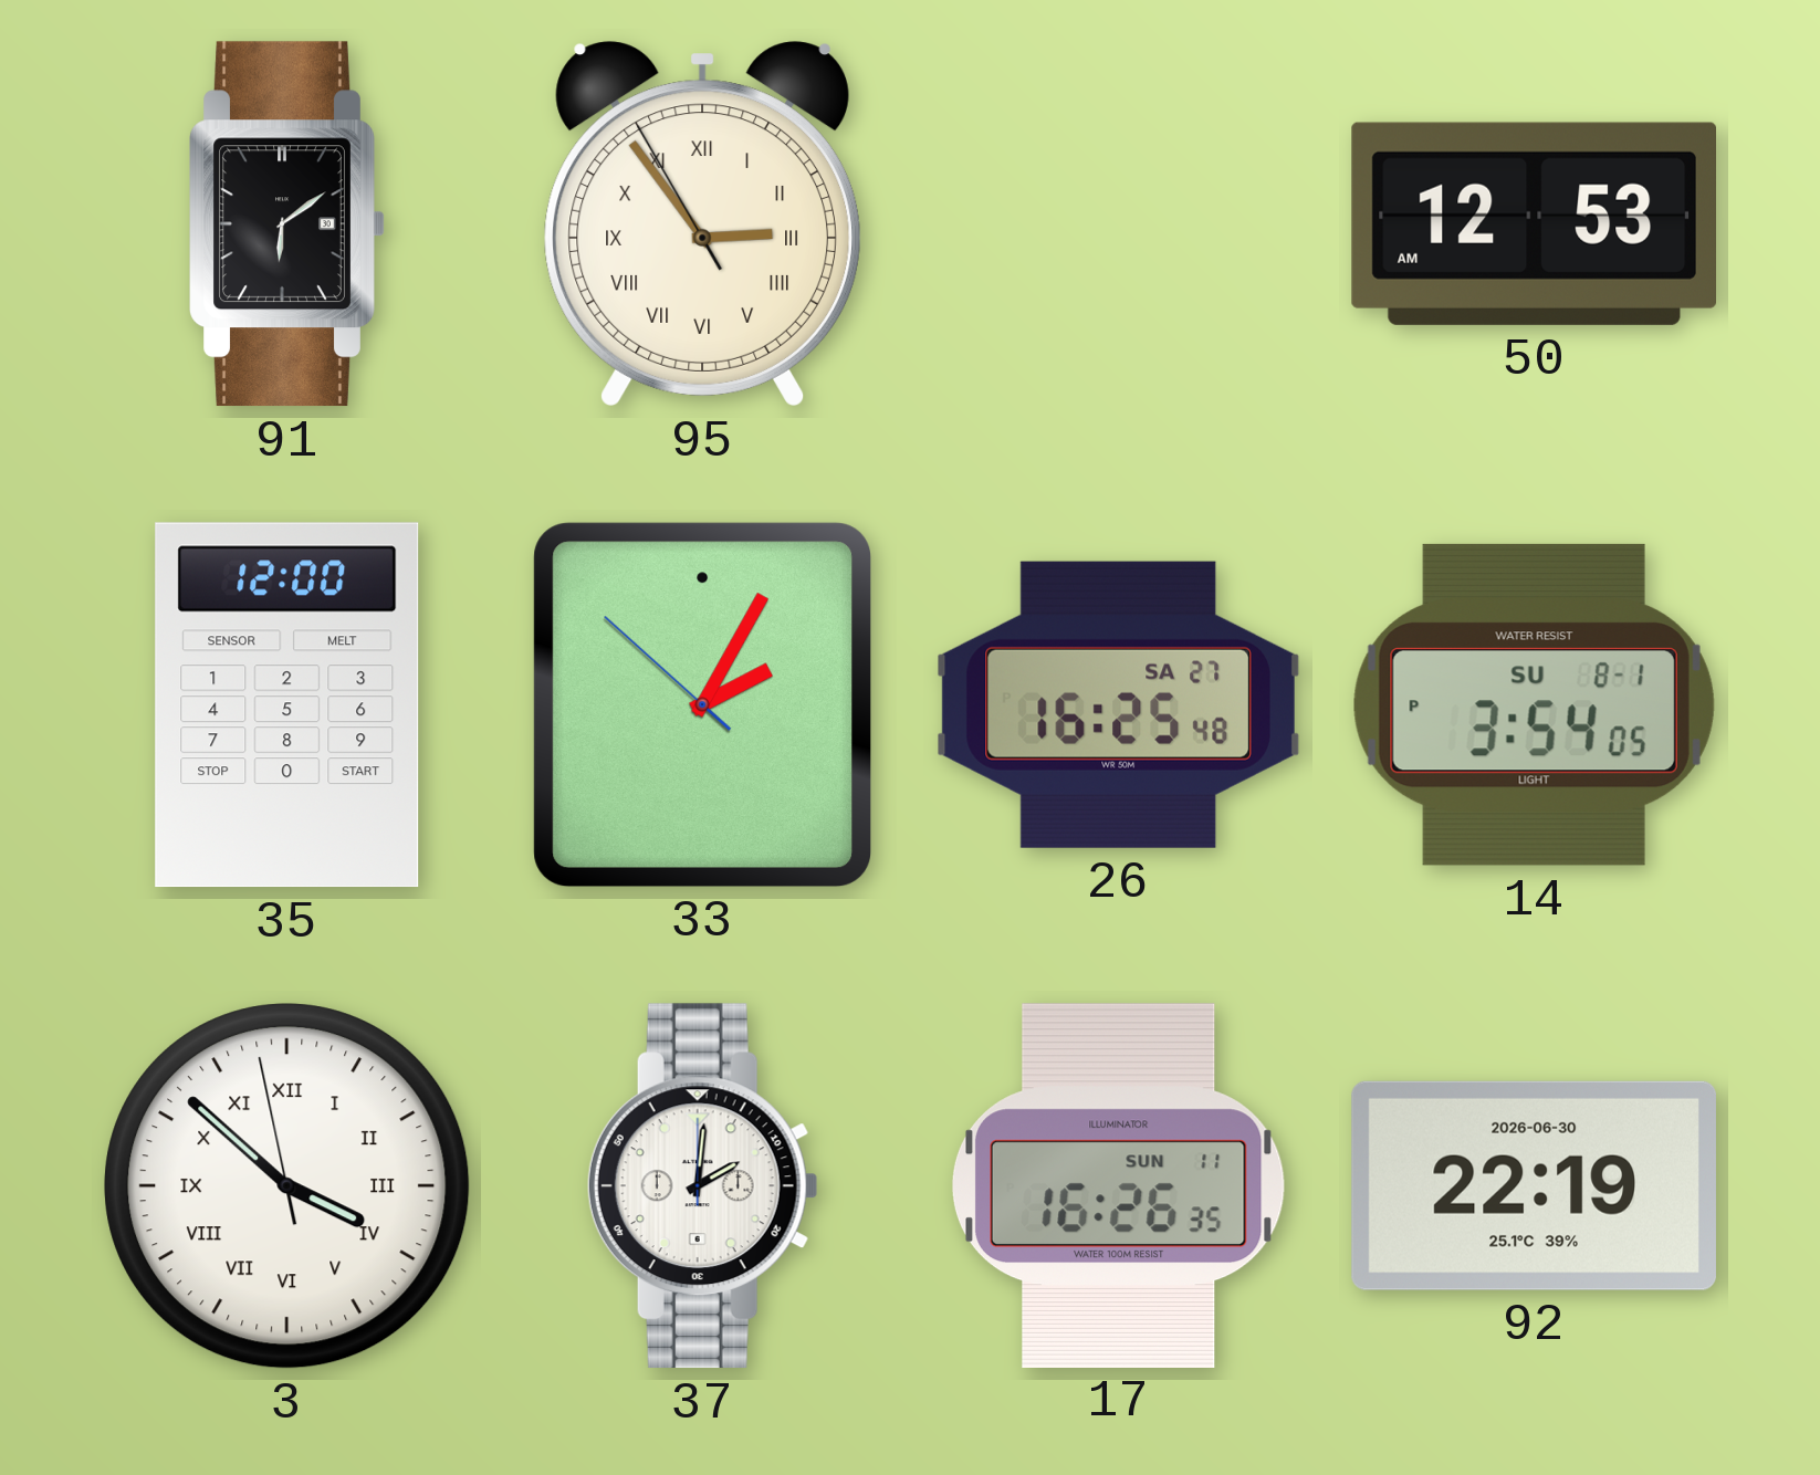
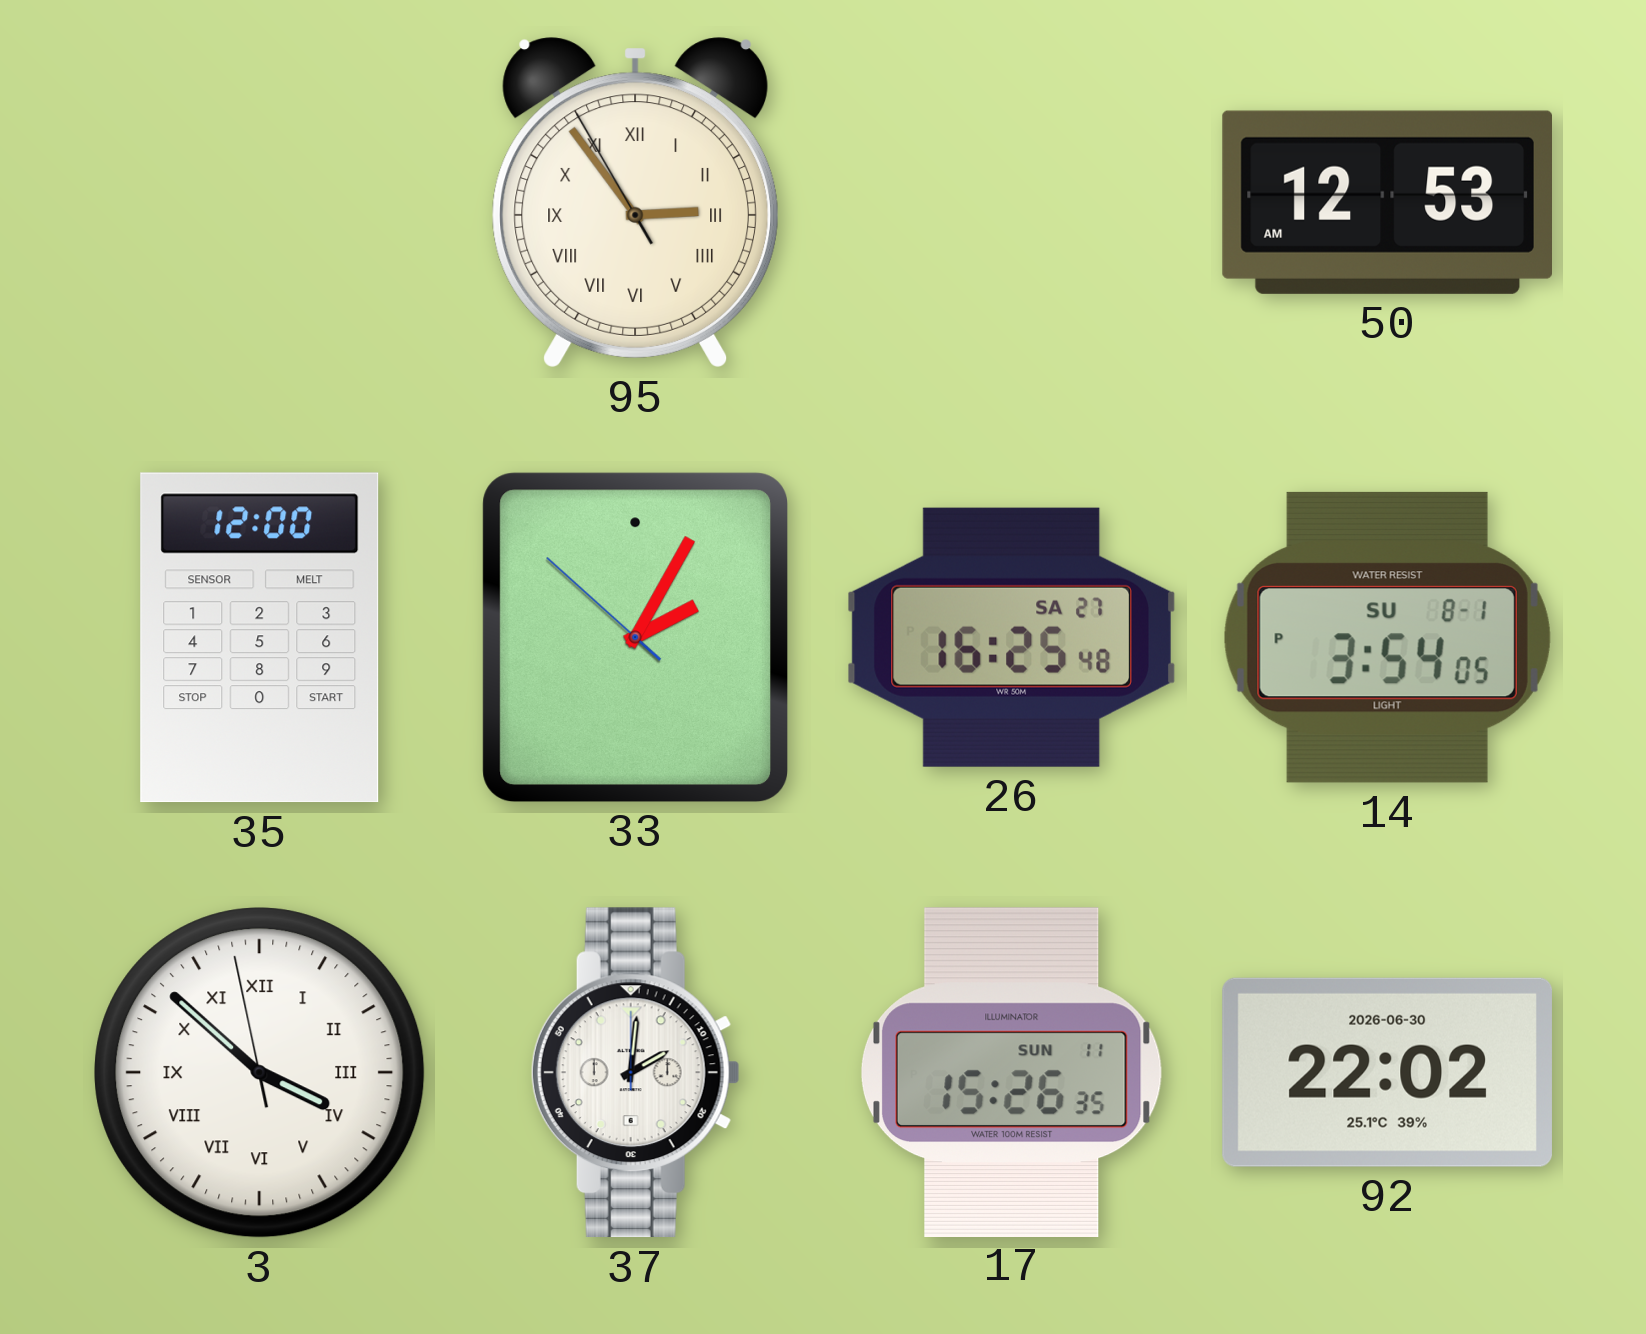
91: 6:09 -> none (287, 224)
17: 16:26 -> 15:26 (1011, 1072)
92: 22:19 -> 22:02 (1387, 1072)
